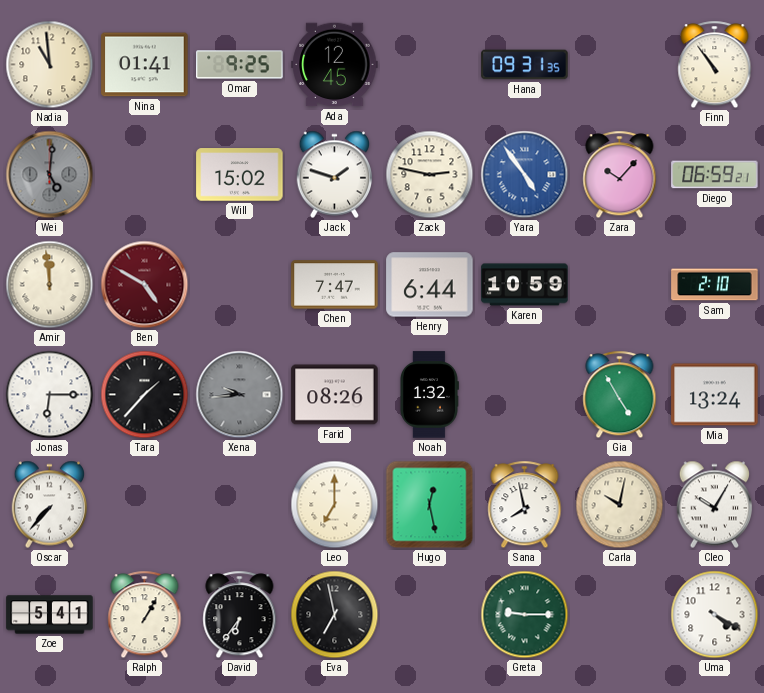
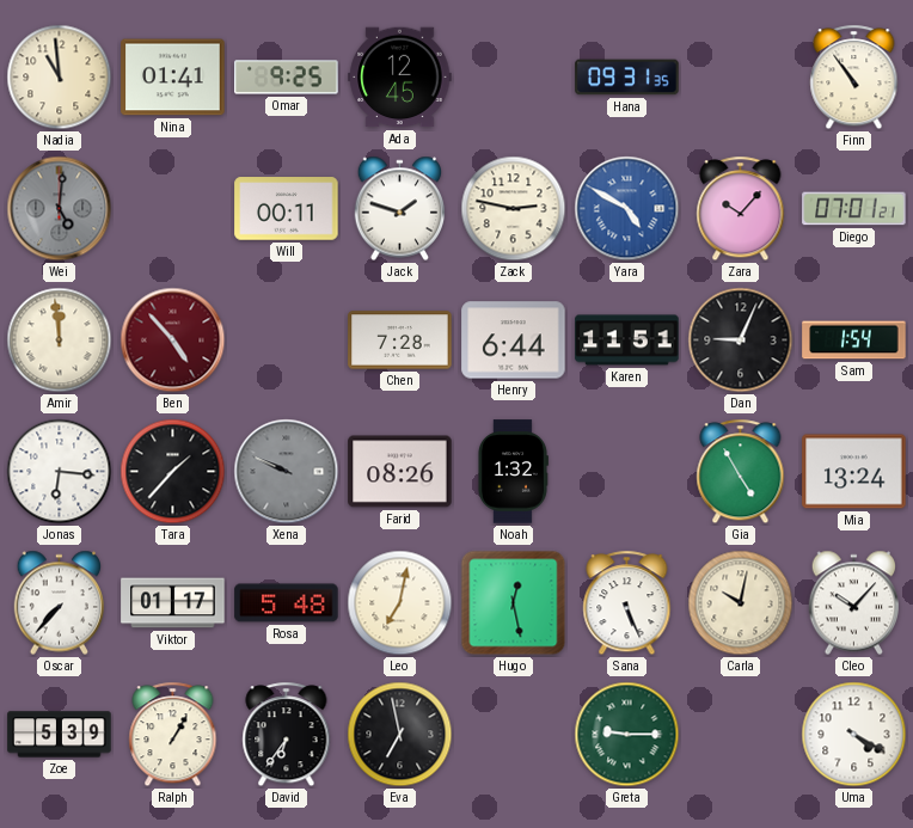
Will: 15:02 -> 00:11 (287, 209)
Yara: 4:54 -> 4:50 (627, 209)
Diego: 06:59 -> 07:01 (854, 209)
Ben: 4:50 -> 4:53 (173, 341)
Chen: 7:47 -> 7:28 (400, 341)
Karen: 10:59 -> 11:51 (627, 341)
Dan: none -> 9:04 (741, 341)
Sam: 2:10 -> 1:54 (854, 341)
Jonas: 6:15 -> 6:16 (60, 472)
Xena: 9:44 -> 9:49 (287, 472)
Viktor: none -> 01:17 (173, 603)
Rosa: none -> 5:48 (287, 603)
Leo: 7:00 -> 7:02 (400, 603)
Sana: 7:58 -> 5:26 (627, 603)
Cleo: 10:05 -> 10:07 (854, 603)
Zoe: 5:41 -> 5:39 (60, 735)
